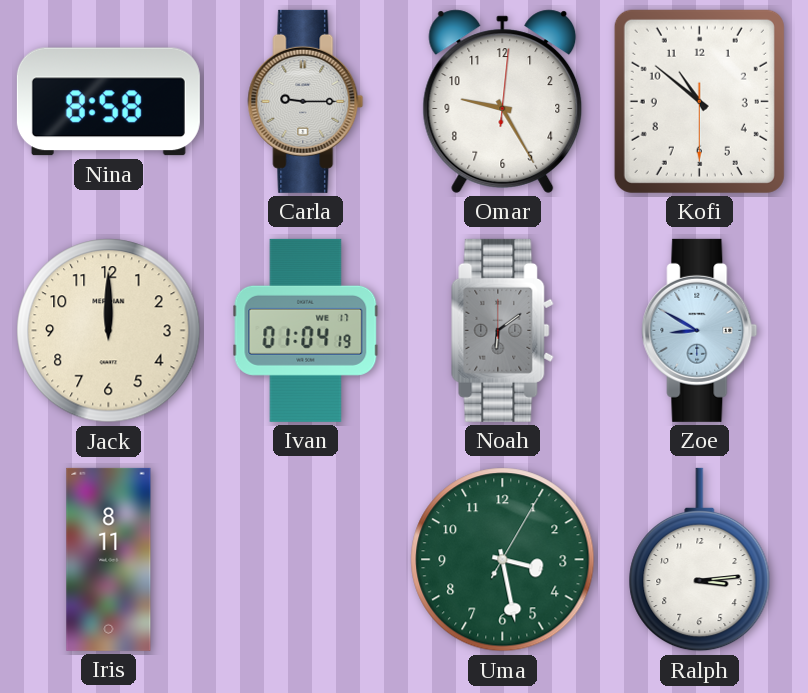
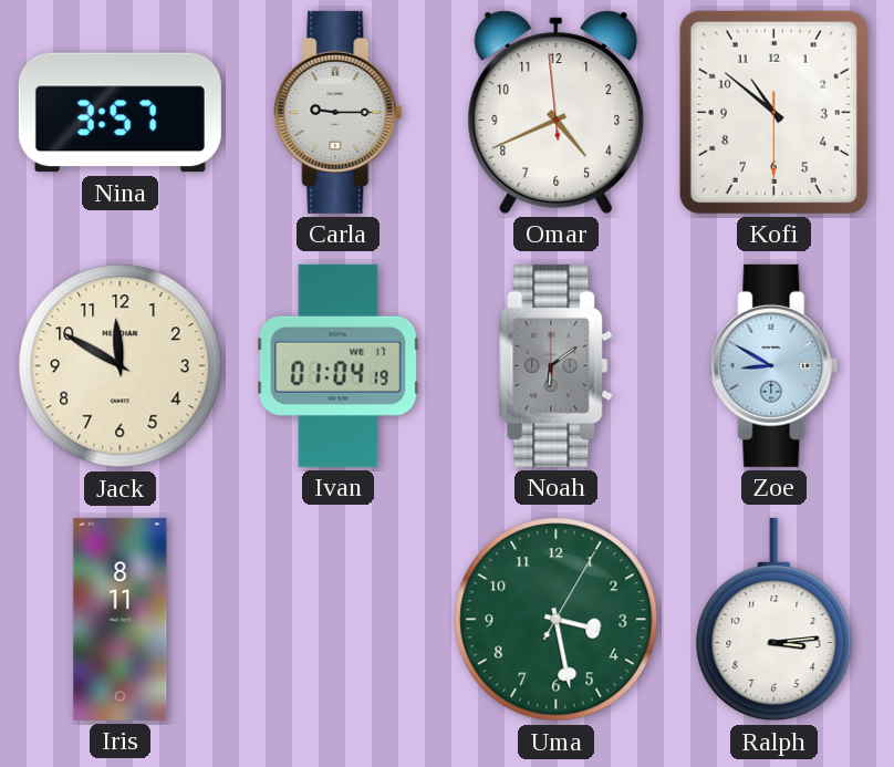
Nina: 8:58 -> 3:57 (119, 113)
Omar: 9:25 -> 4:40 (557, 112)
Jack: 12:00 -> 11:50 (121, 366)
